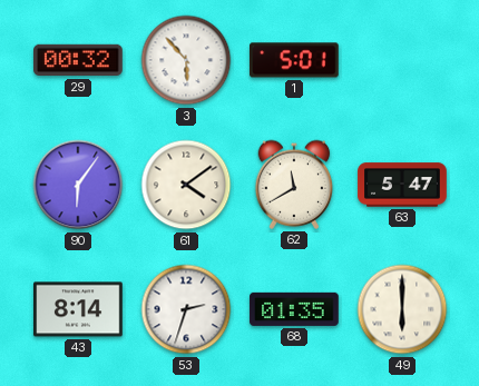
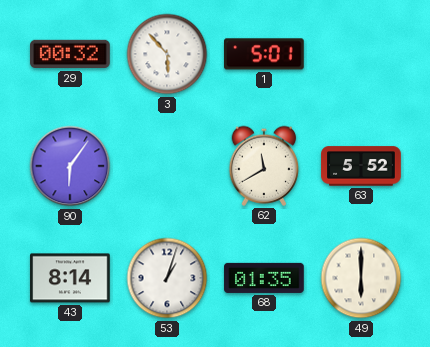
61: 4:09 -> none (186, 185)
63: 5:47 -> 5:52 (361, 166)
53: 2:33 -> 1:03 (167, 278)
